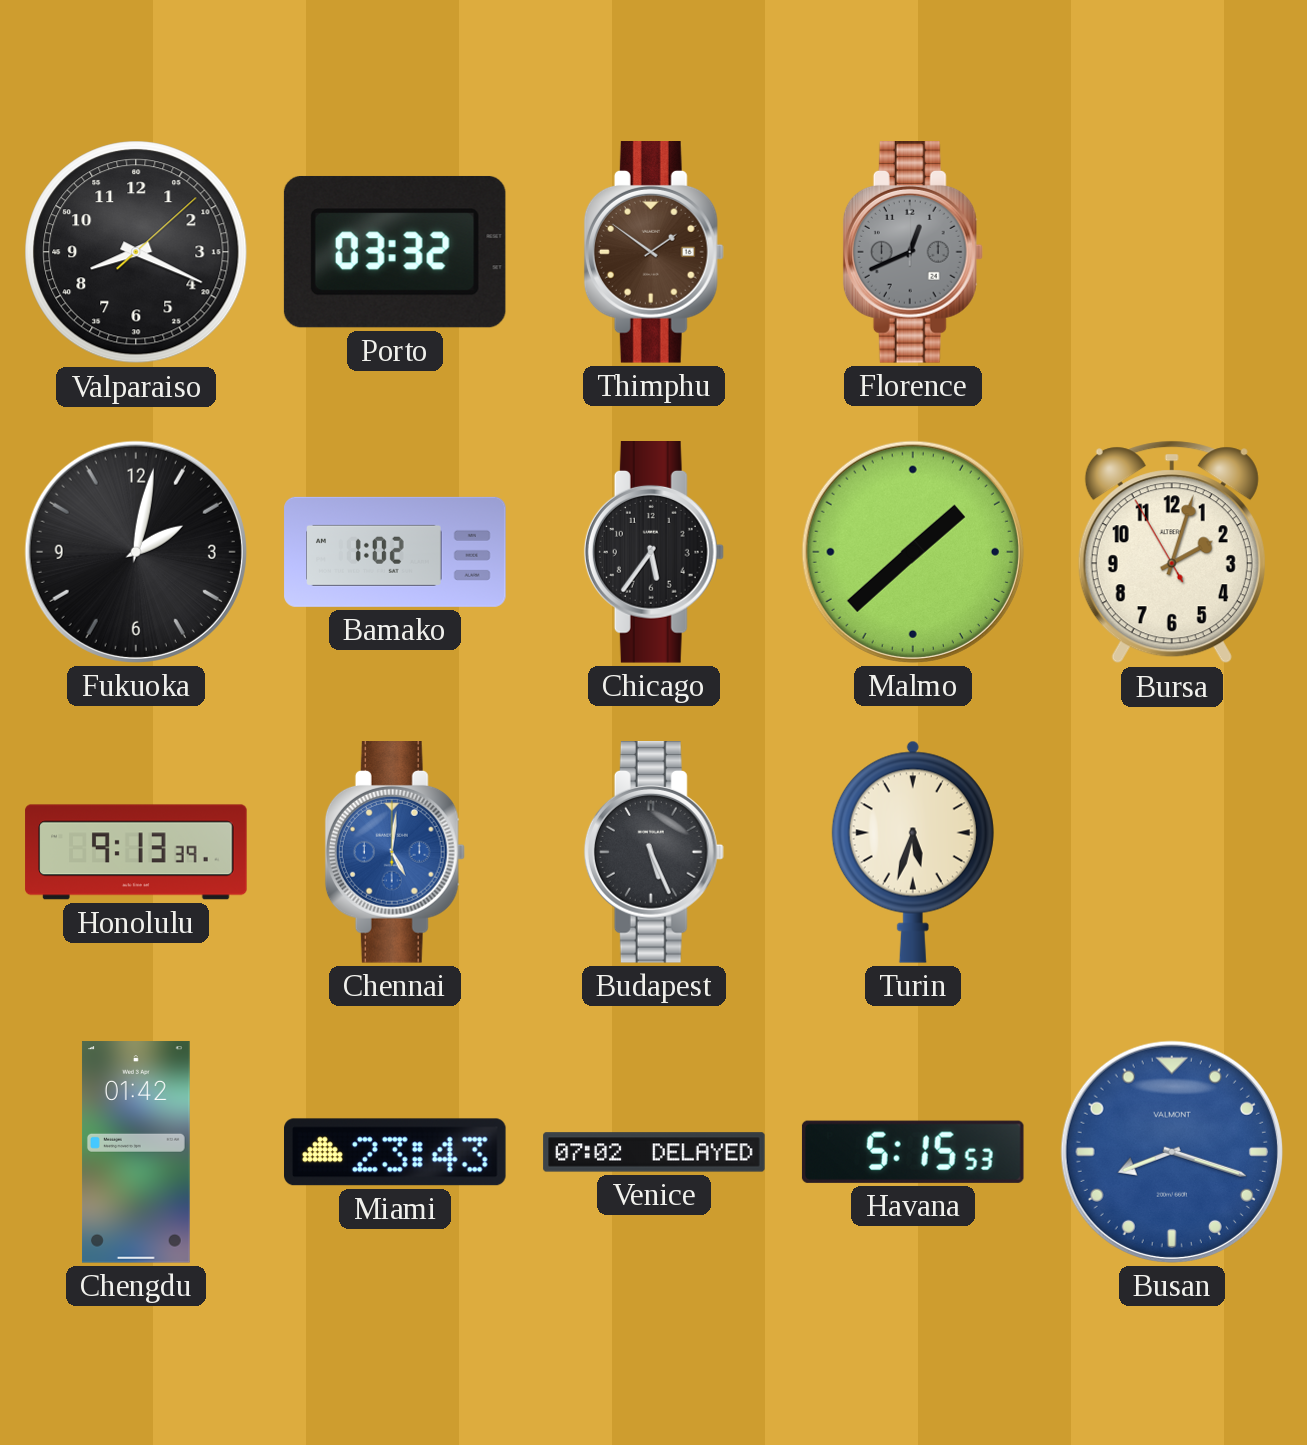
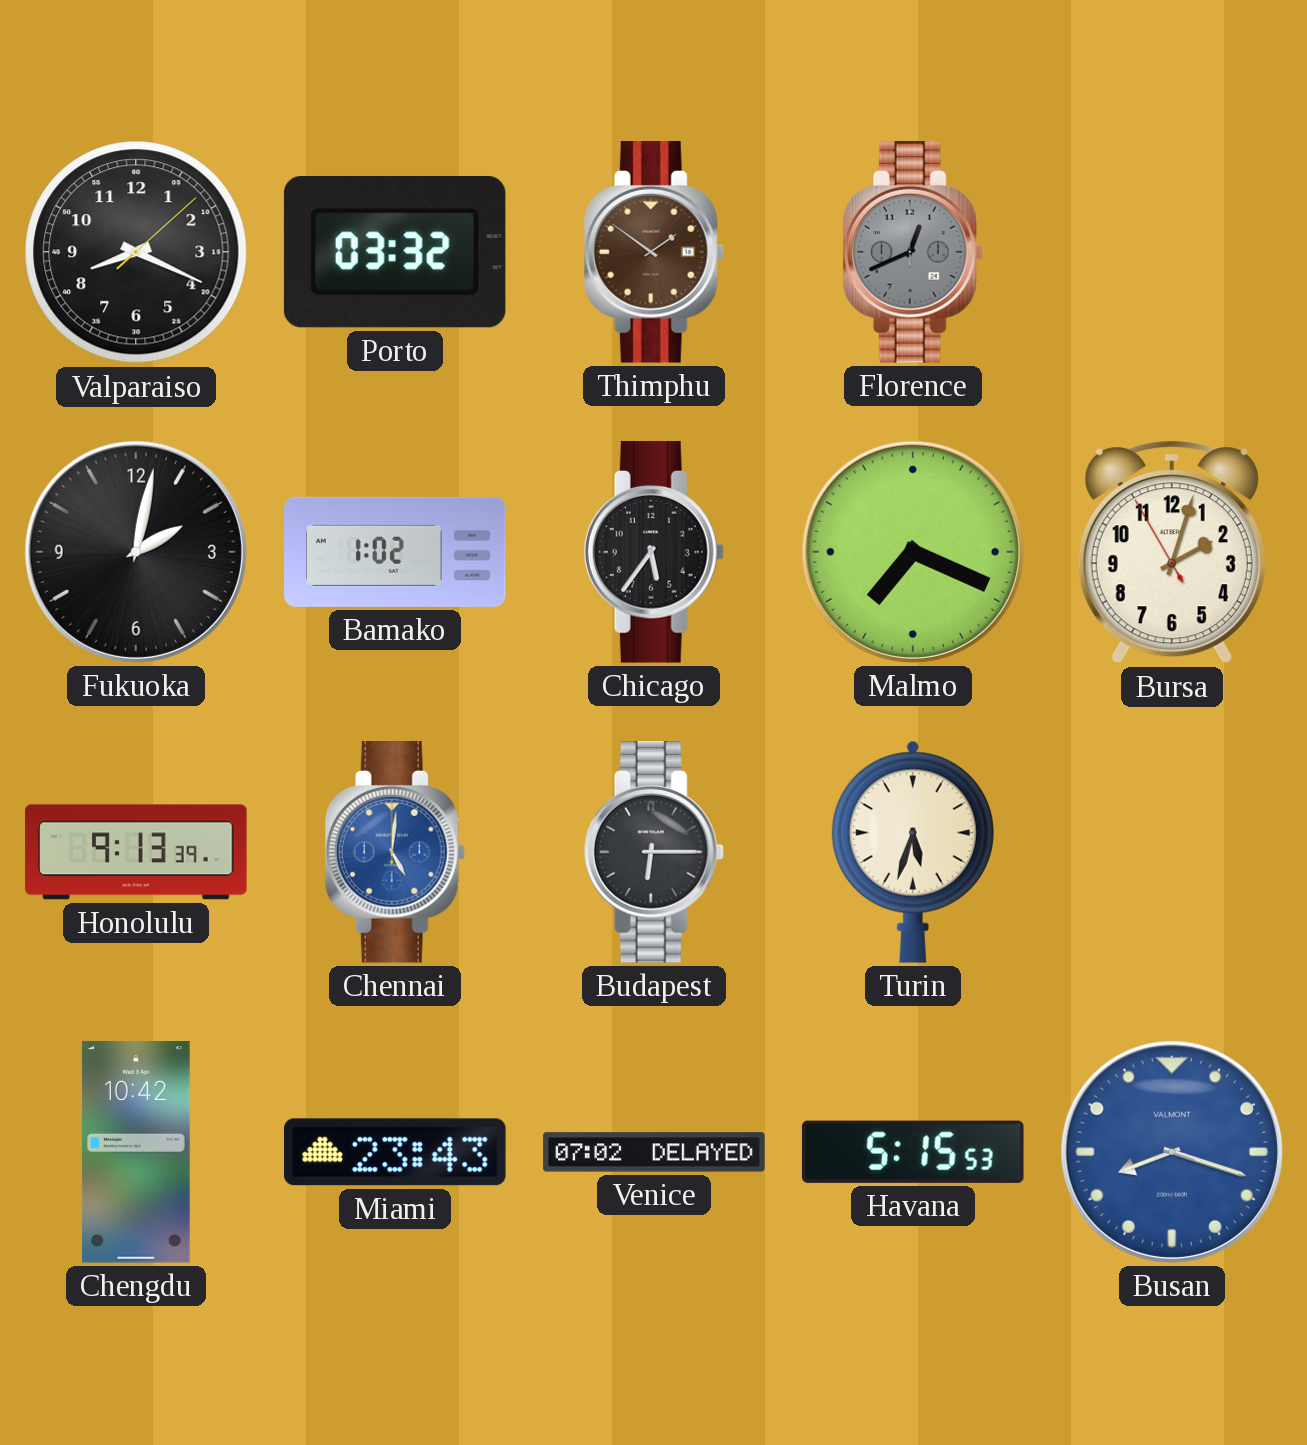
Malmo: 1:38 -> 7:19 (913, 552)
Budapest: 5:26 -> 6:15 (654, 853)
Chengdu: 01:42 -> 10:42 (136, 1152)
